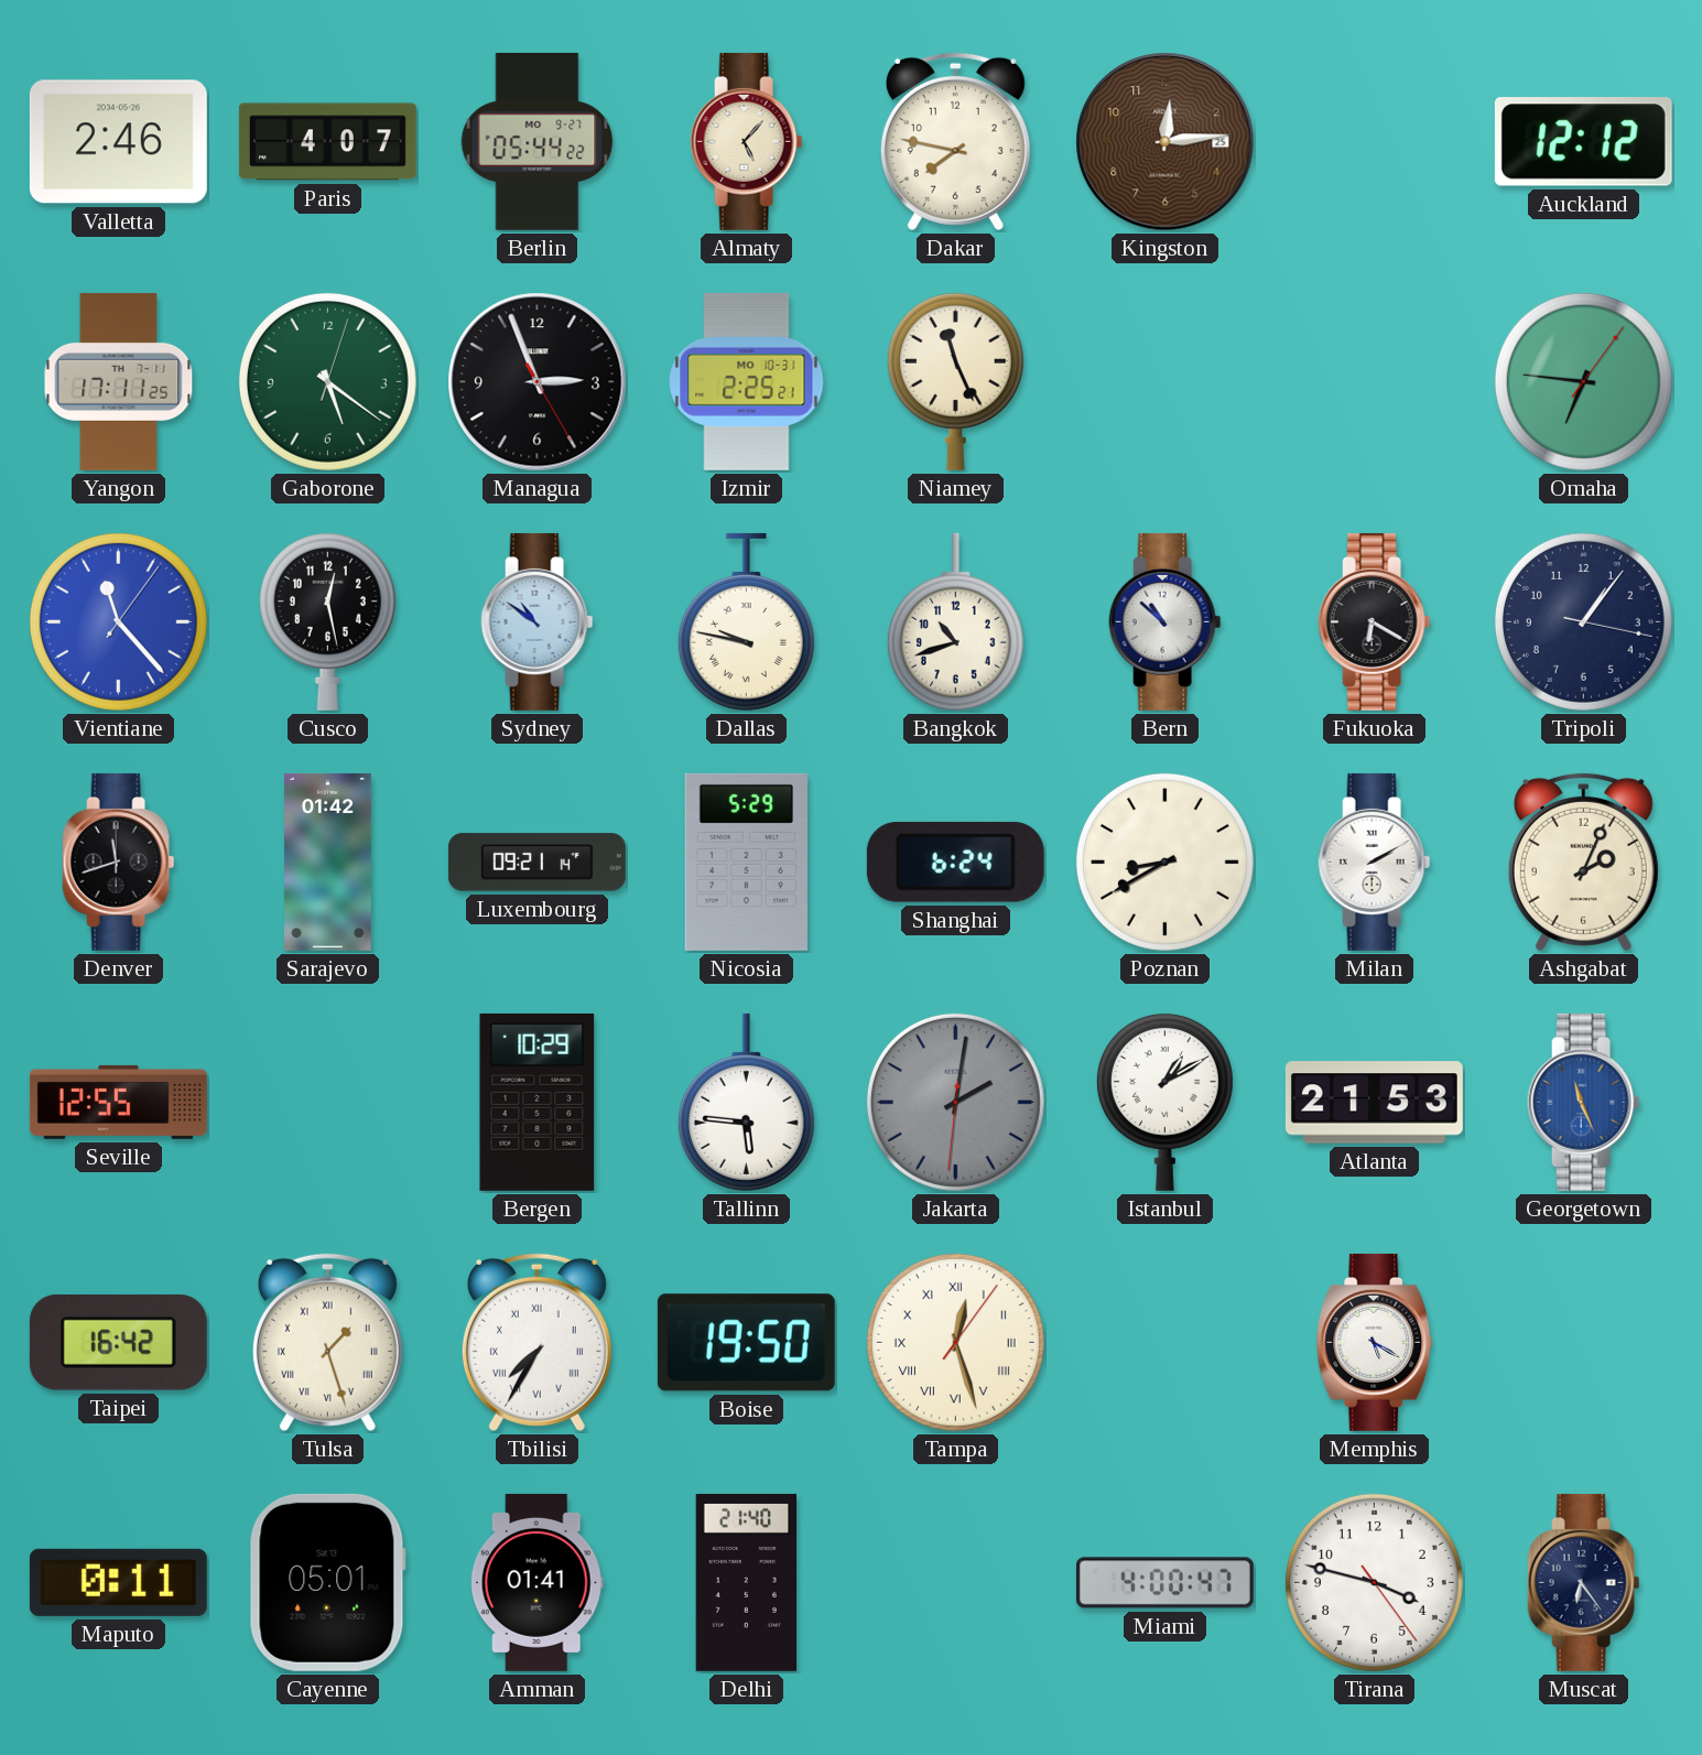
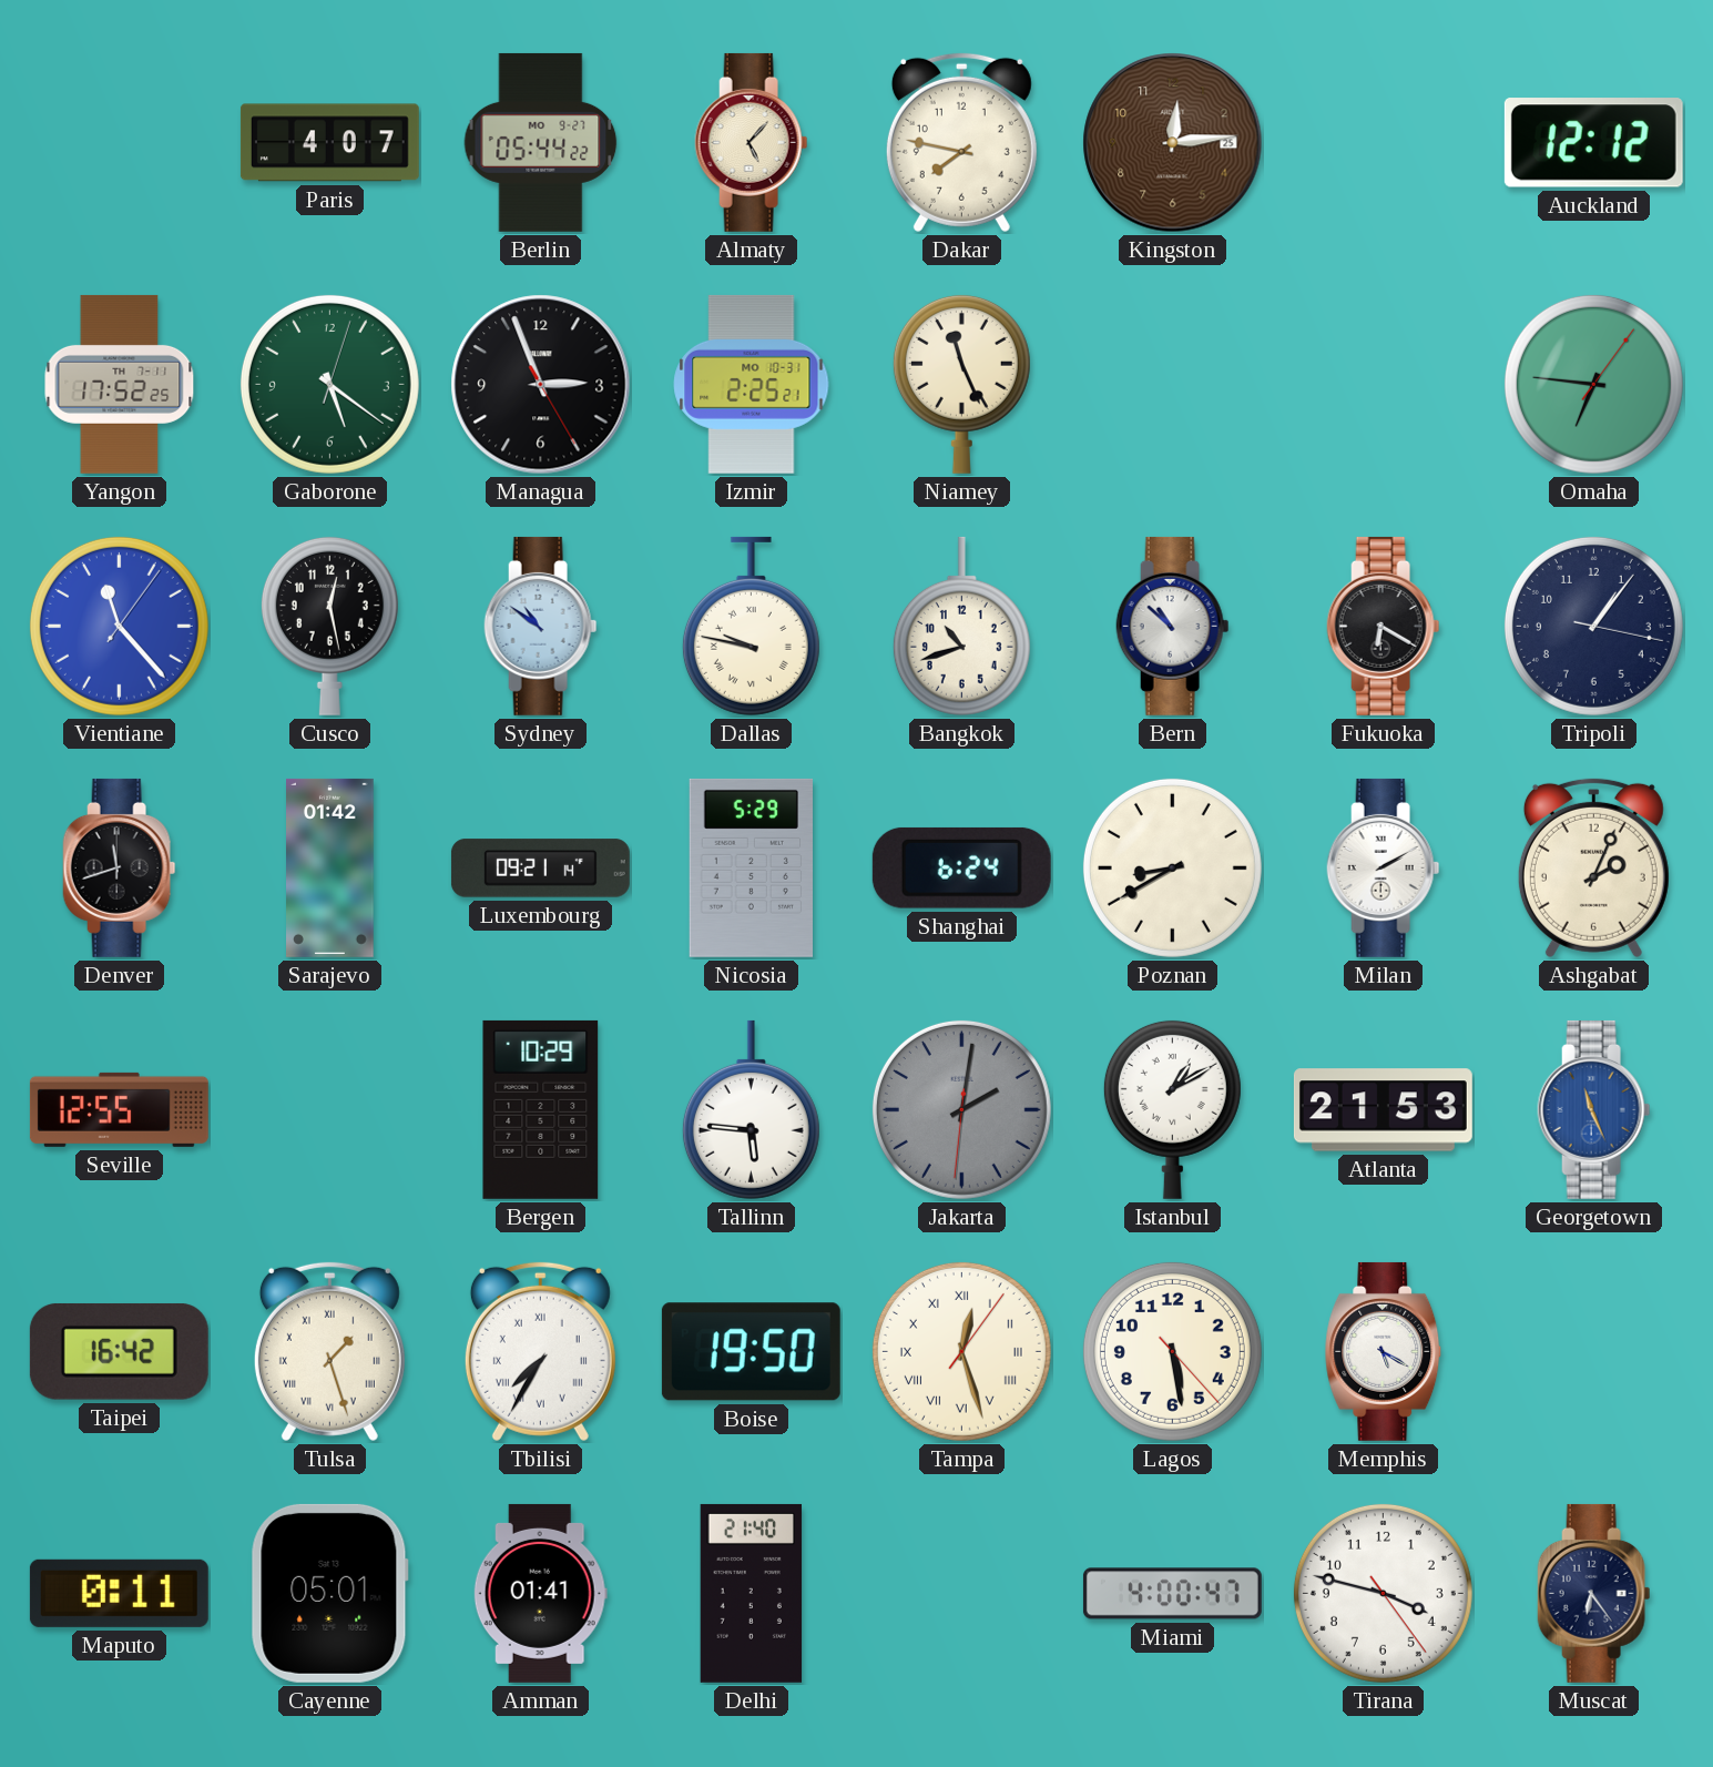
Valletta: 2:46 -> none (118, 142)
Yangon: 17:11 -> 17:52 (120, 384)
Lagos: none -> 5:28 (1172, 1351)
